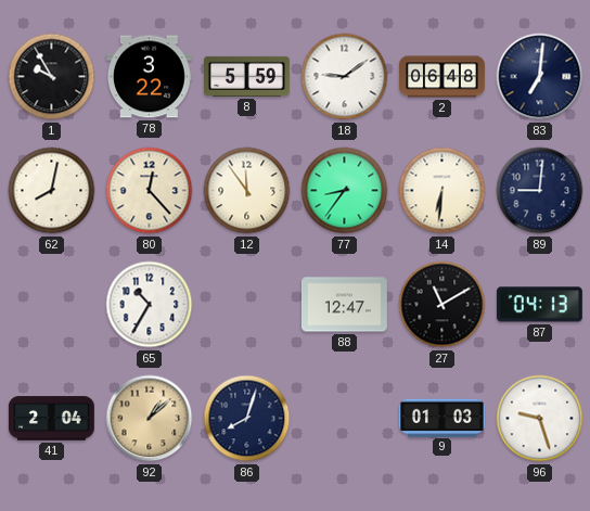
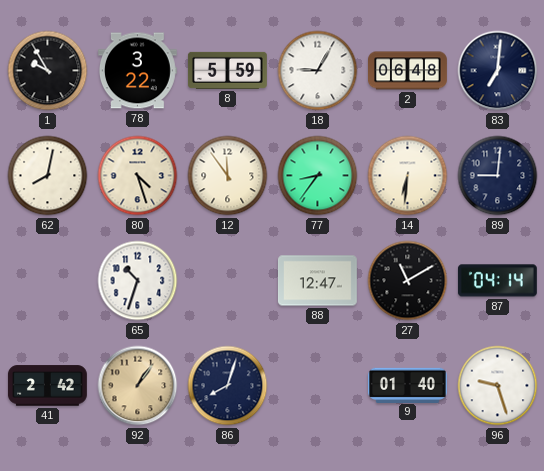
18: 9:09 -> 9:05 (318, 71)
80: 12:23 -> 4:27 (138, 176)
65: 10:35 -> 10:33 (138, 281)
87: 04:13 -> 04:14 (497, 281)
41: 2:04 -> 2:42 (47, 386)
92: 1:08 -> 1:06 (138, 386)
9: 01:03 -> 01:40 (408, 385)
